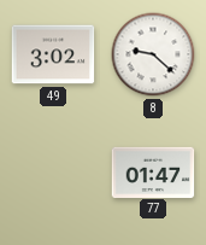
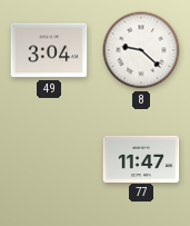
49: 3:02 -> 3:04 (49, 50)
77: 01:47 -> 11:47 (141, 158)
